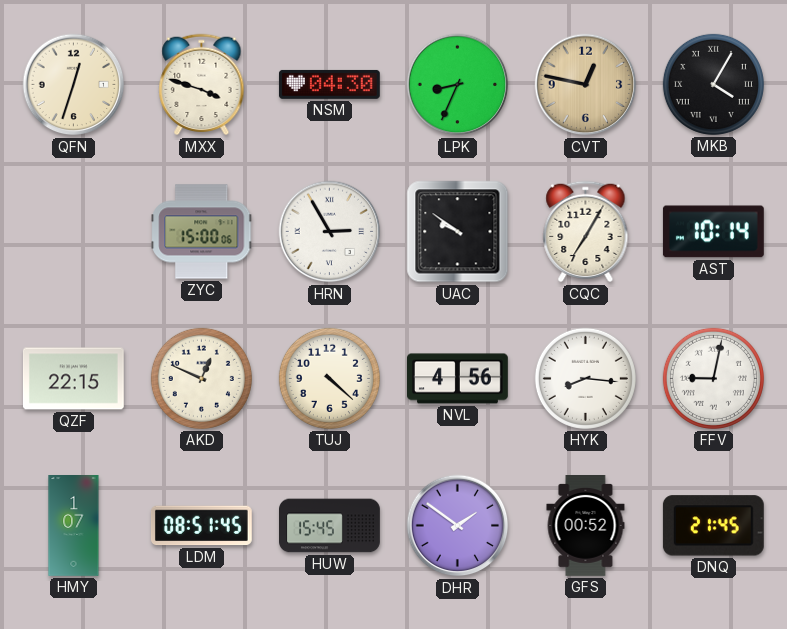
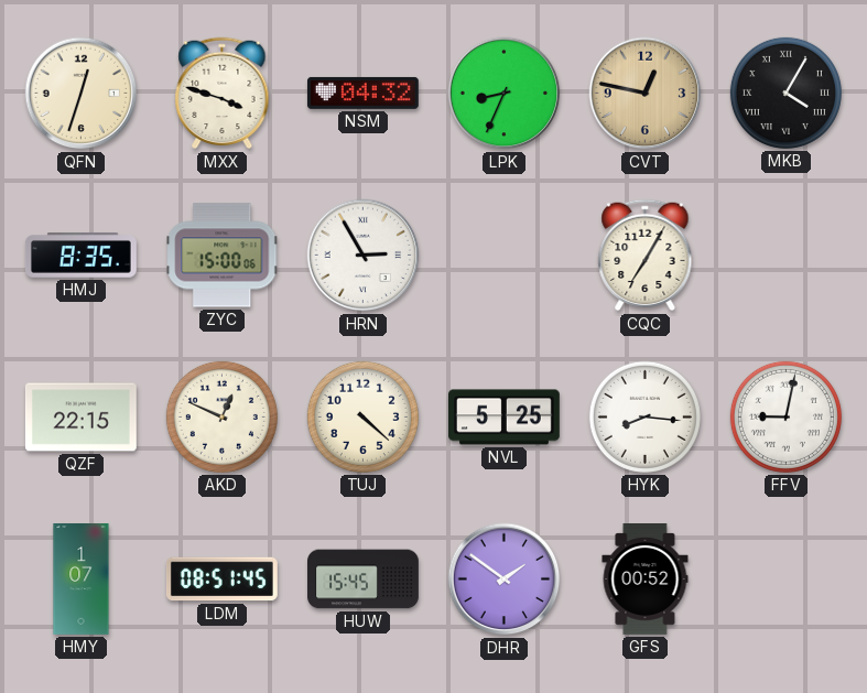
NSM: 04:30 -> 04:32 (362, 93)
HMJ: none -> 8:35 (80, 256)
UAC: 9:51 -> none (458, 232)
AST: 10:14 -> none (713, 232)
NVL: 4:56 -> 5:25 (505, 418)
DNQ: 21:45 -> none (713, 526)
